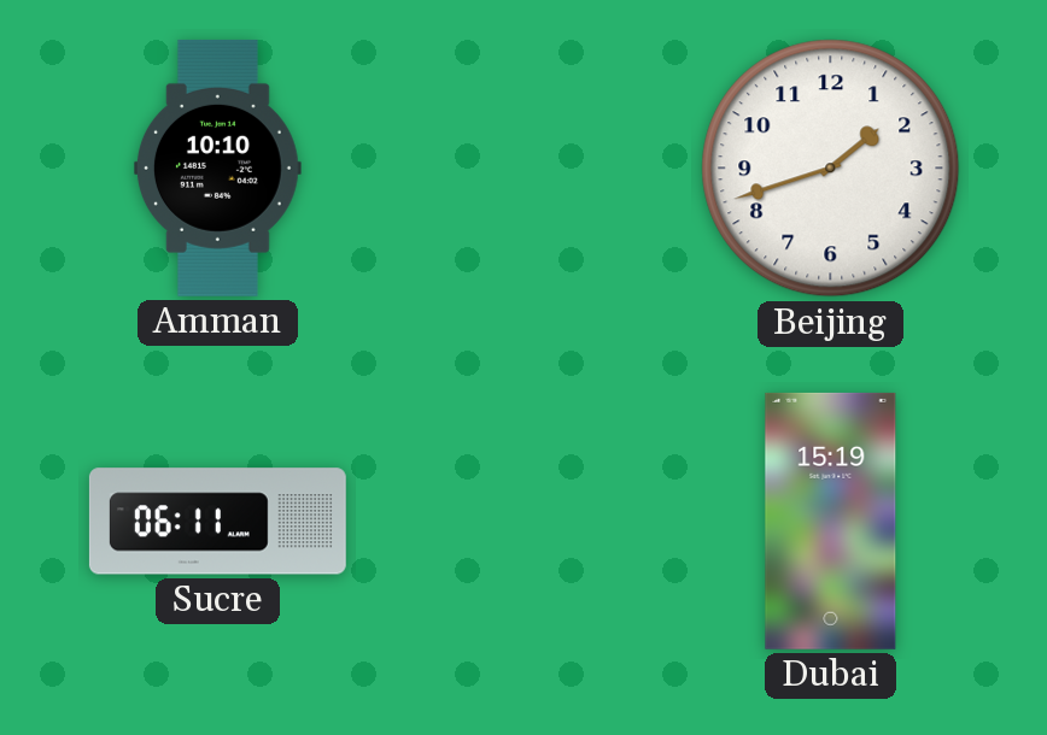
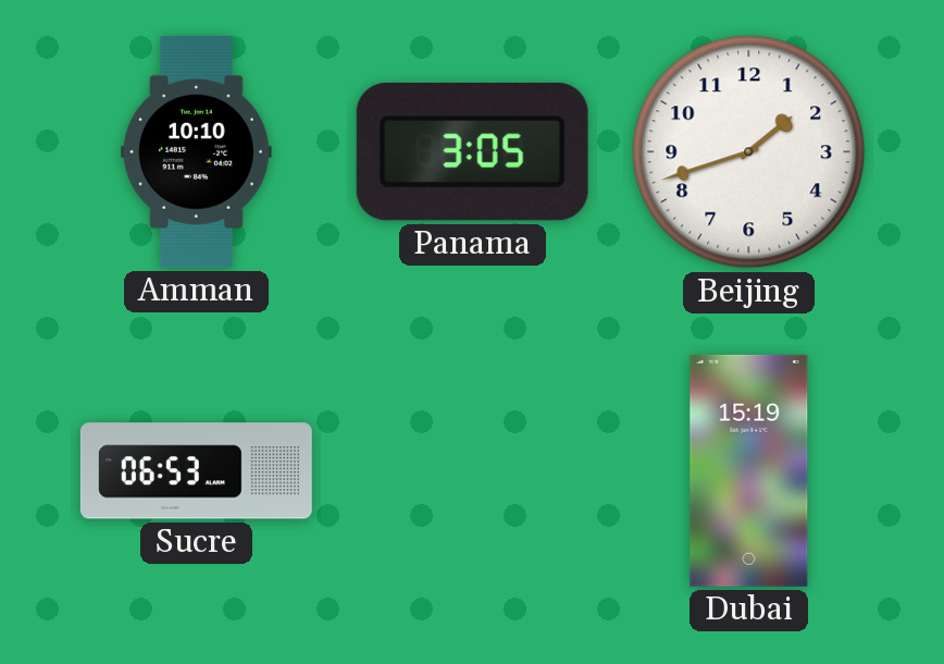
Panama: none -> 3:05 (472, 152)
Sucre: 06:11 -> 06:53 (196, 471)
